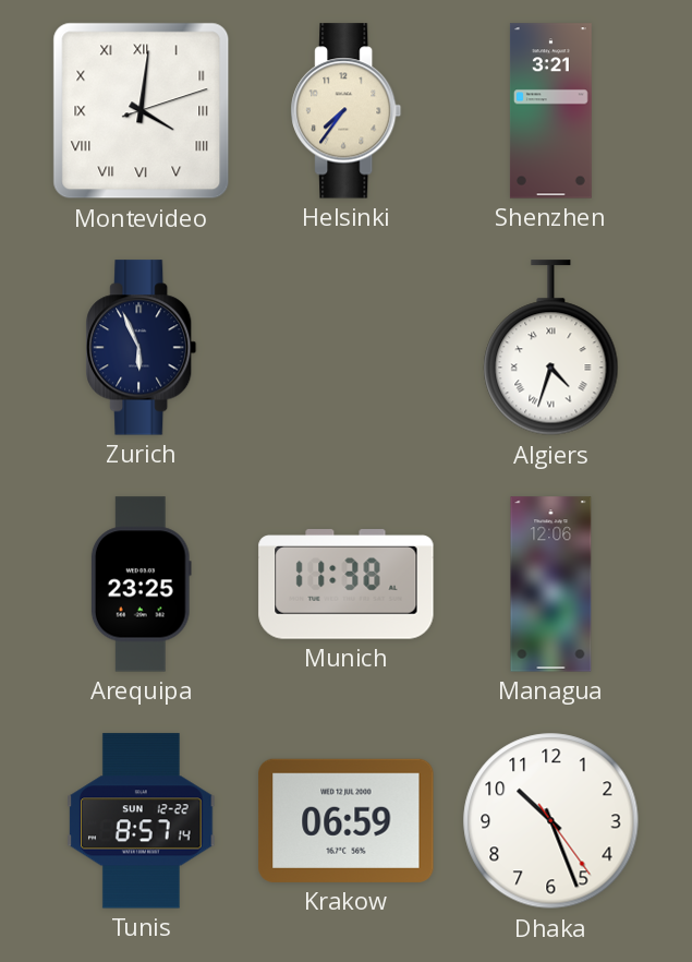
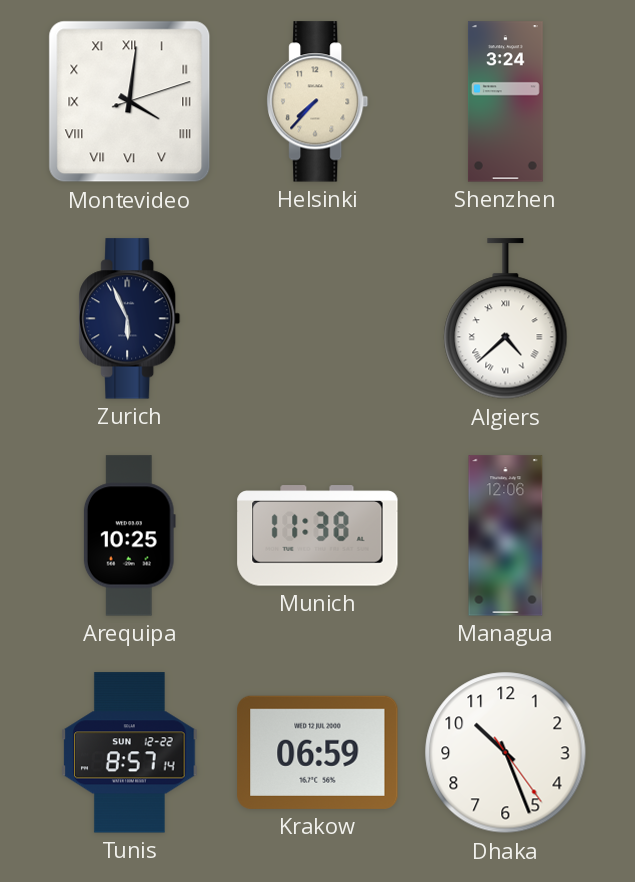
Helsinki: 7:36 -> 7:37 (318, 102)
Shenzhen: 3:21 -> 3:24 (505, 102)
Algiers: 4:33 -> 4:38 (506, 319)
Arequipa: 23:25 -> 10:25 (129, 536)
